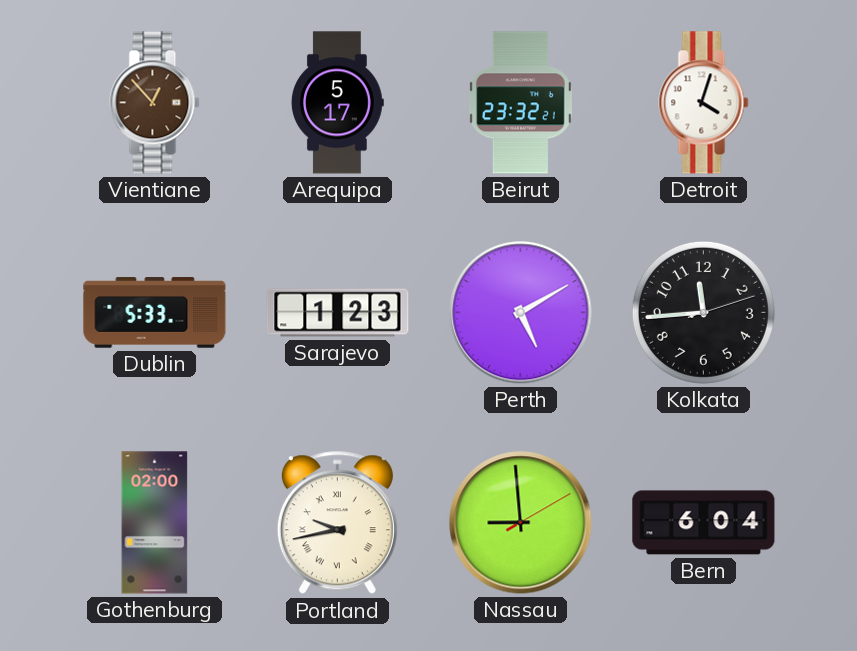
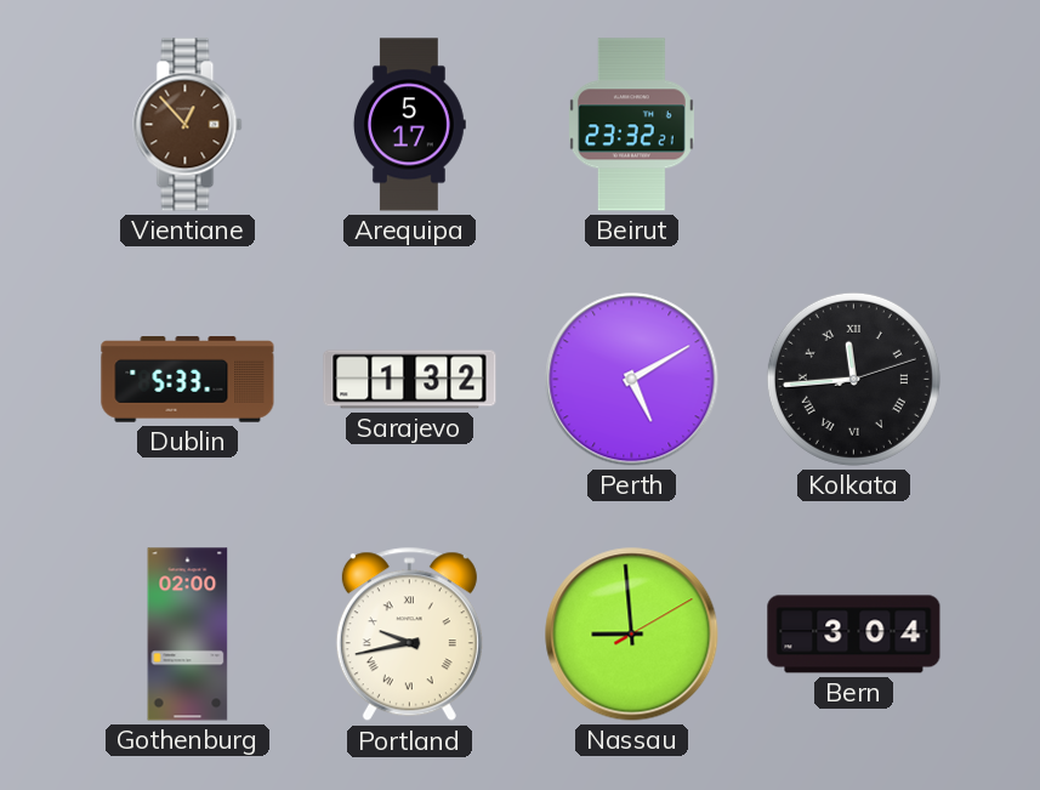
Detroit: 4:03 -> none (704, 103)
Sarajevo: 1:23 -> 1:32 (410, 380)
Kolkata numerals: Arabic -> Roman (853, 379)
Bern: 6:04 -> 3:04 (854, 635)
